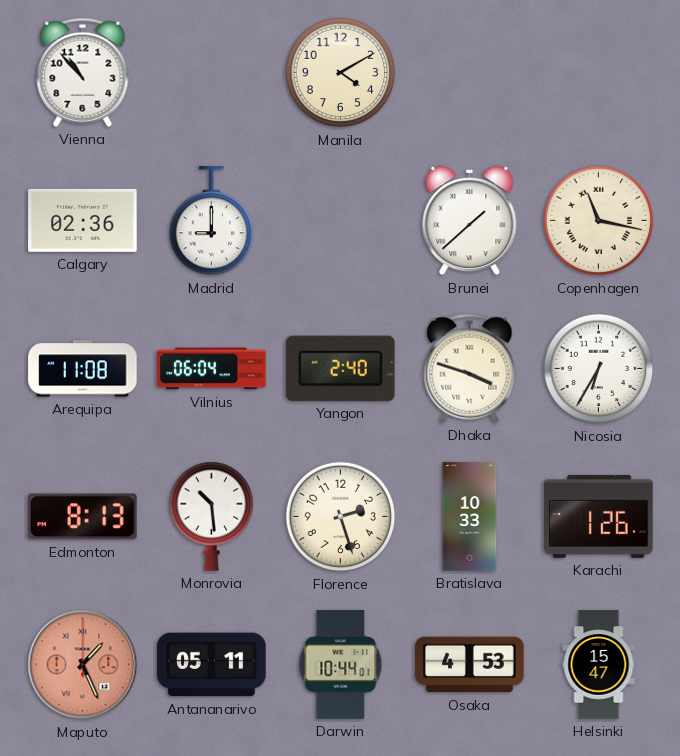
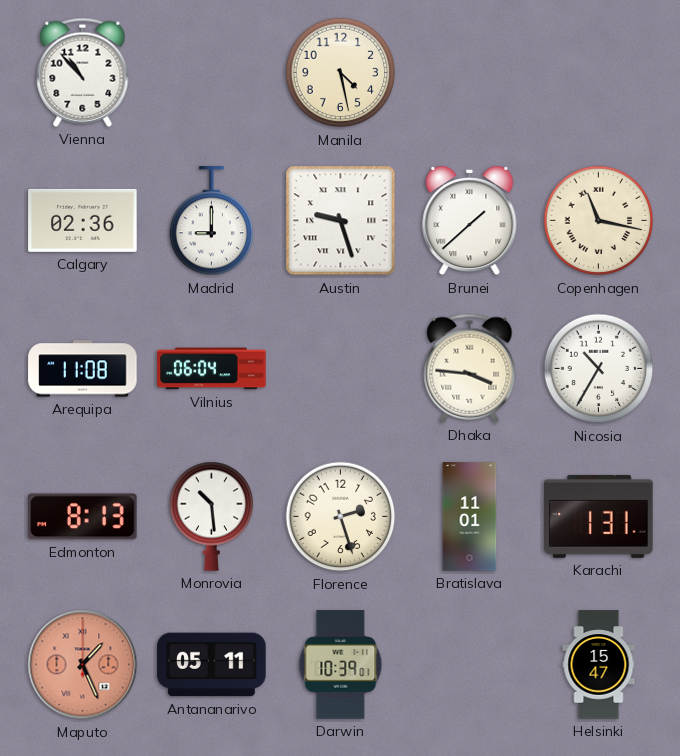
Manila: 4:10 -> 4:28 (341, 73)
Austin: none -> 9:27 (341, 221)
Yangon: 2:40 -> none (341, 368)
Dhaka: 3:48 -> 3:46 (470, 368)
Nicosia: 6:35 -> 10:35 (599, 369)
Bratislava: 10:33 -> 11:01 (470, 517)
Karachi: 1:26 -> 1:31 (599, 516)
Darwin: 10:44 -> 10:39 (341, 665)
Osaka: 4:53 -> none (470, 665)
